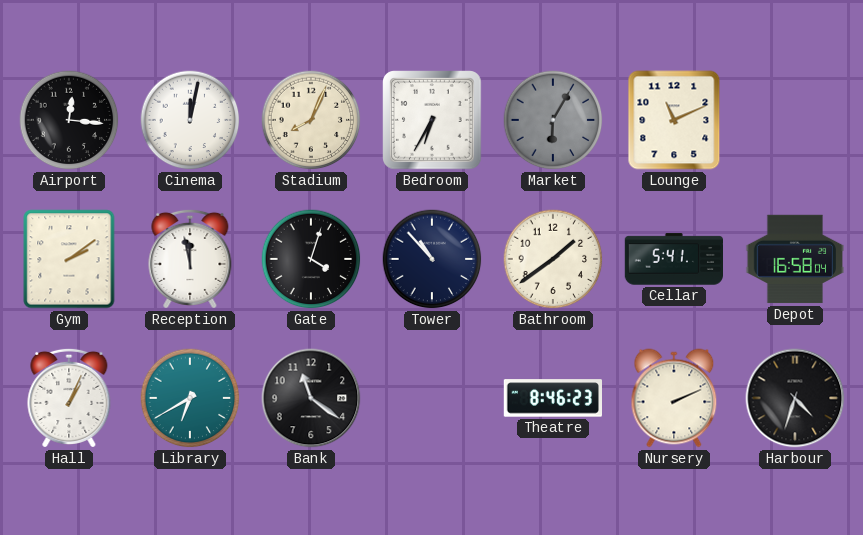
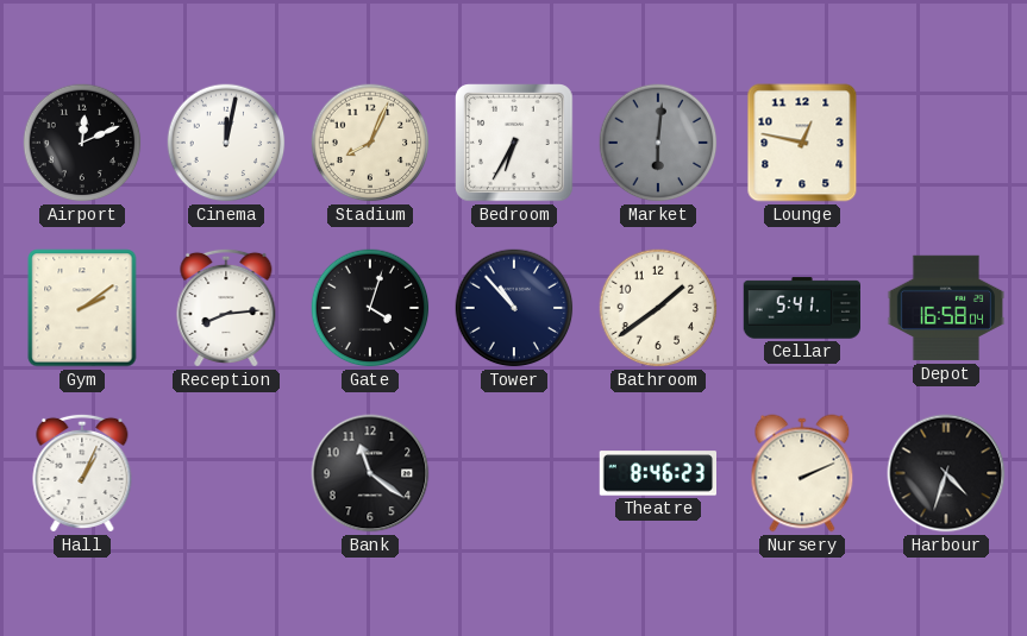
Airport: 12:16 -> 12:11 (82, 143)
Market: 6:05 -> 6:01 (658, 143)
Lounge: 11:11 -> 12:47 (802, 143)
Reception: 11:58 -> 8:14 (226, 308)
Library: 6:40 -> none (190, 398)
